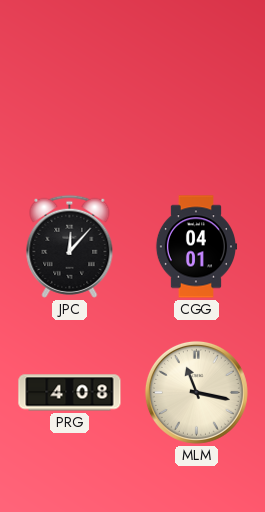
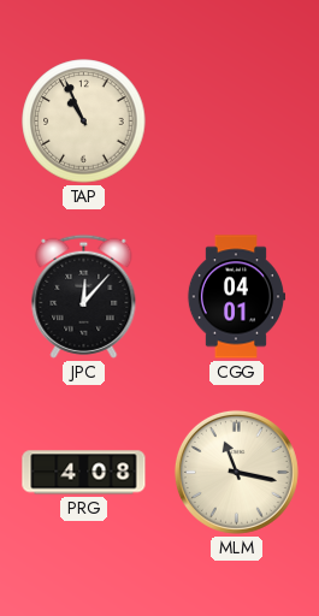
TAP: none -> 10:56 (84, 122)
